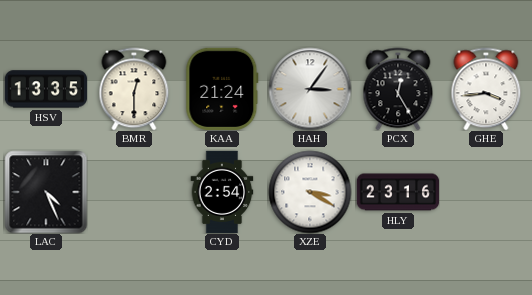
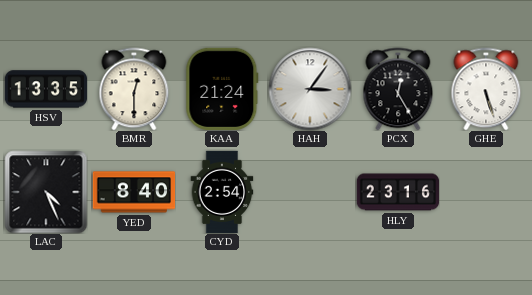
GHE: 3:44 -> 5:27 (486, 89)
YED: none -> 8:40 (134, 192)
XZE: 3:20 -> none (310, 192)
